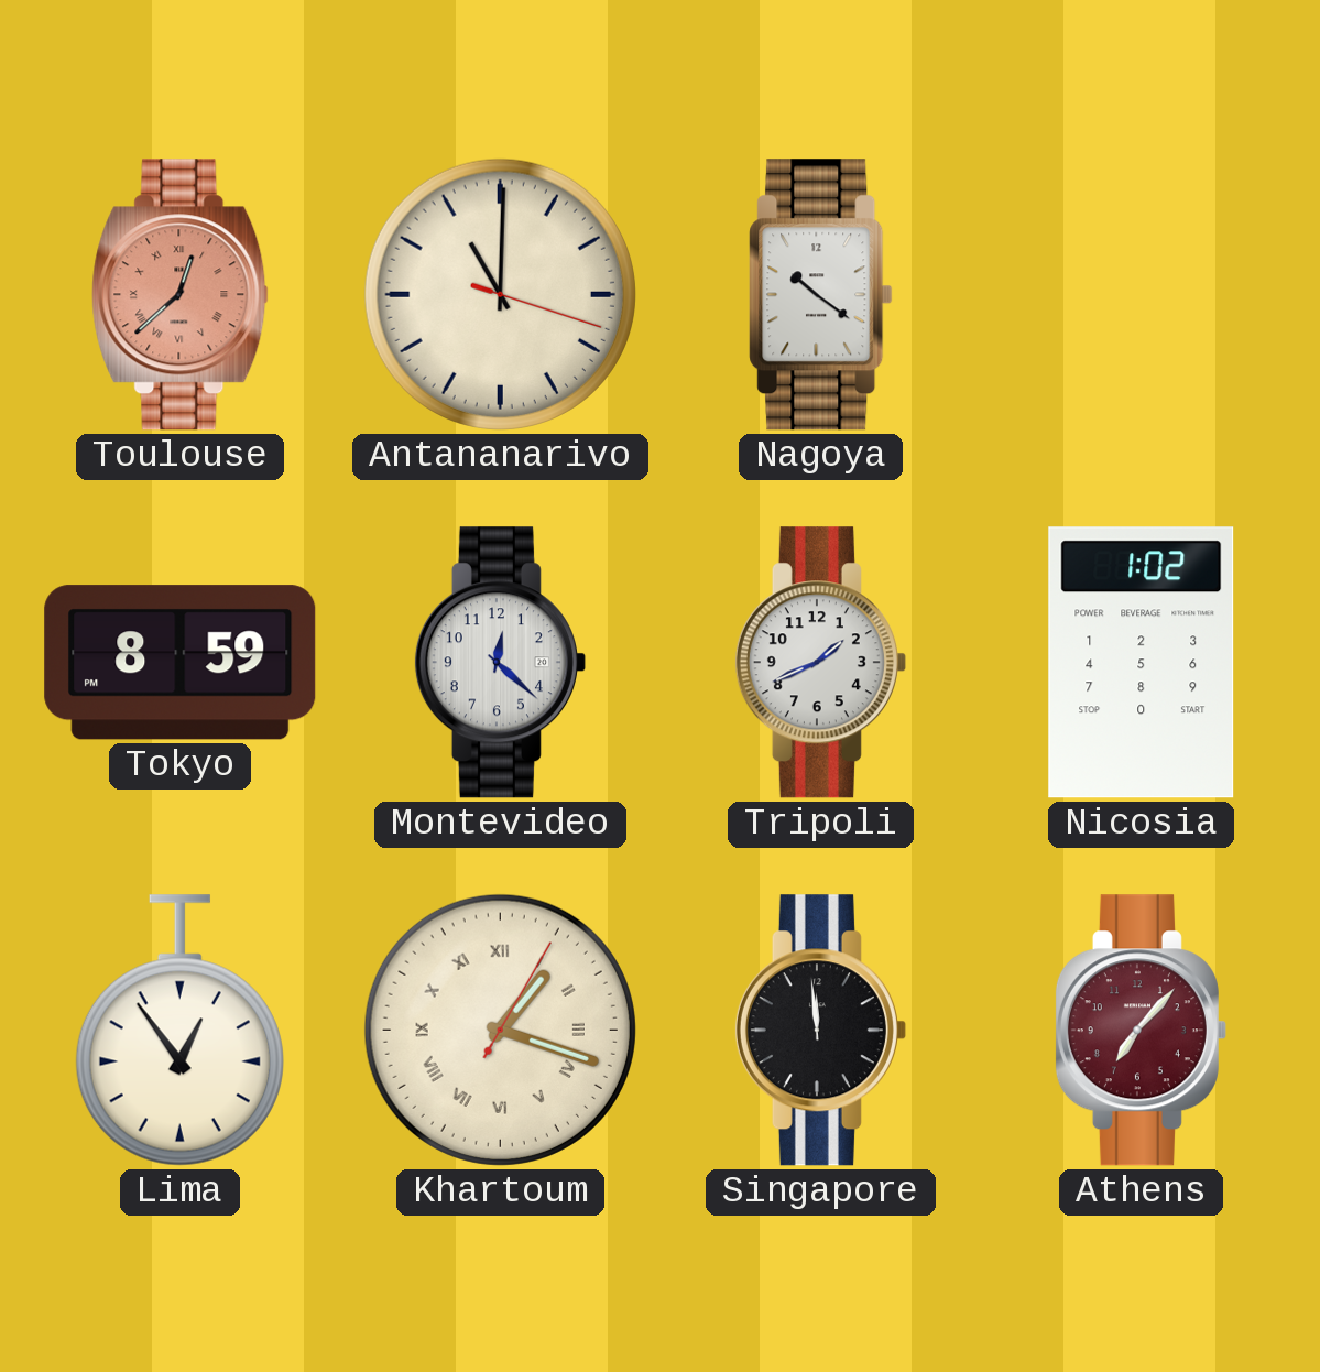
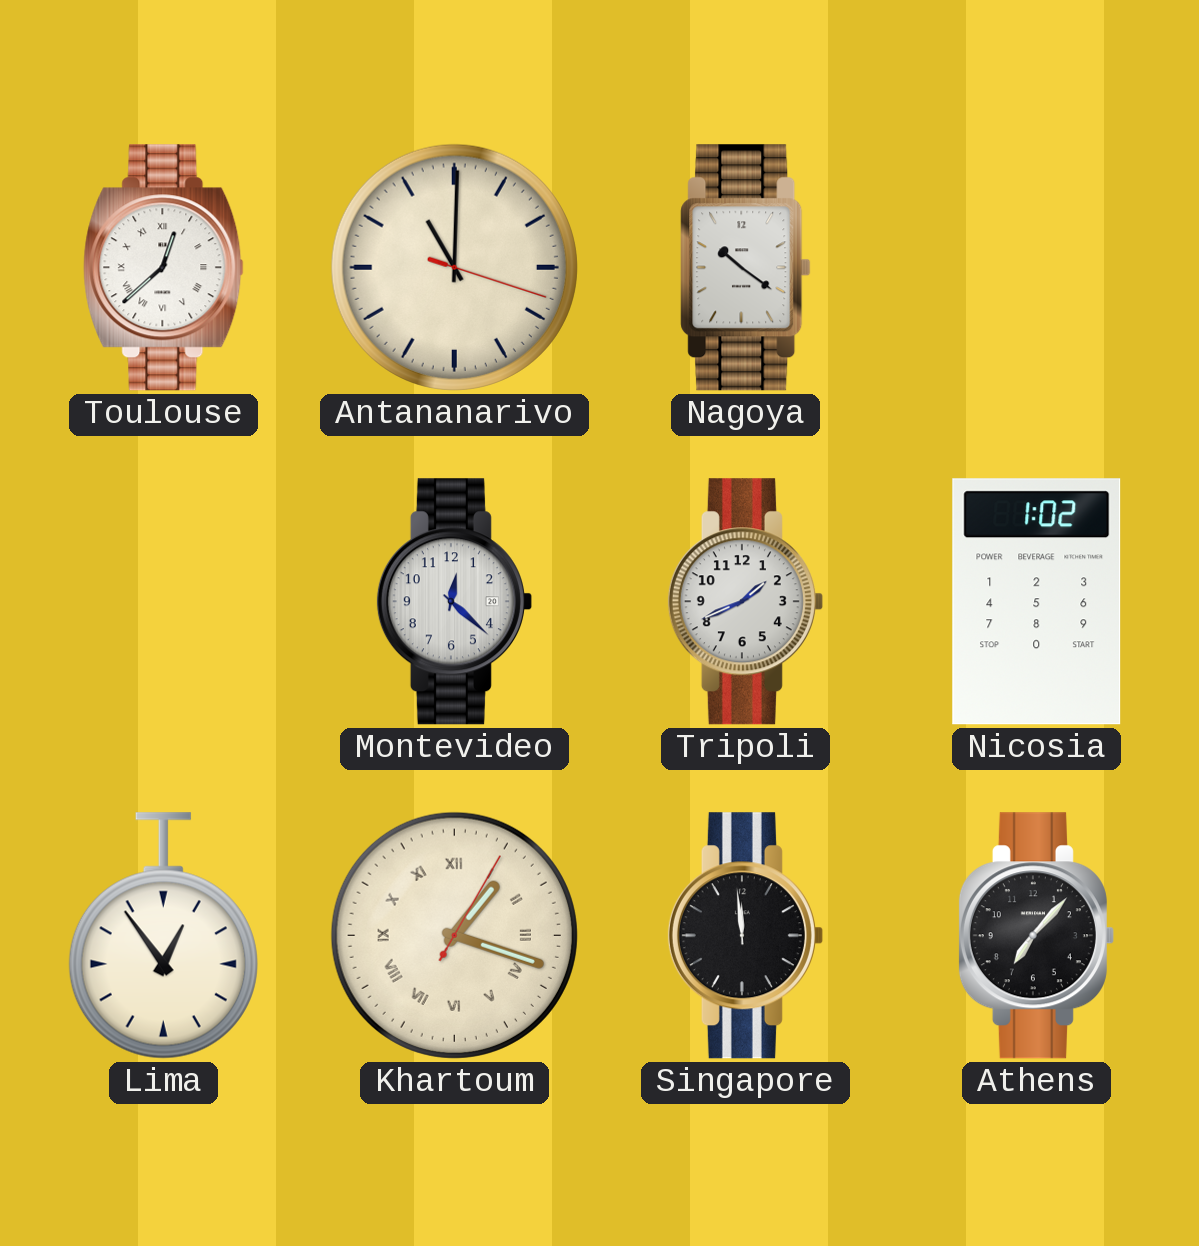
Toulouse dial: salmon -> white (164, 268)
Tokyo: 8:59 -> none (181, 663)
Athens dial: burgundy -> black (1036, 936)
